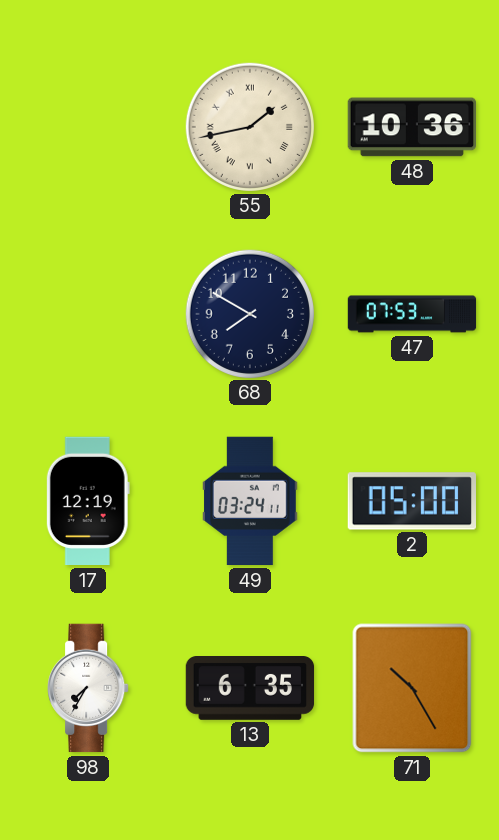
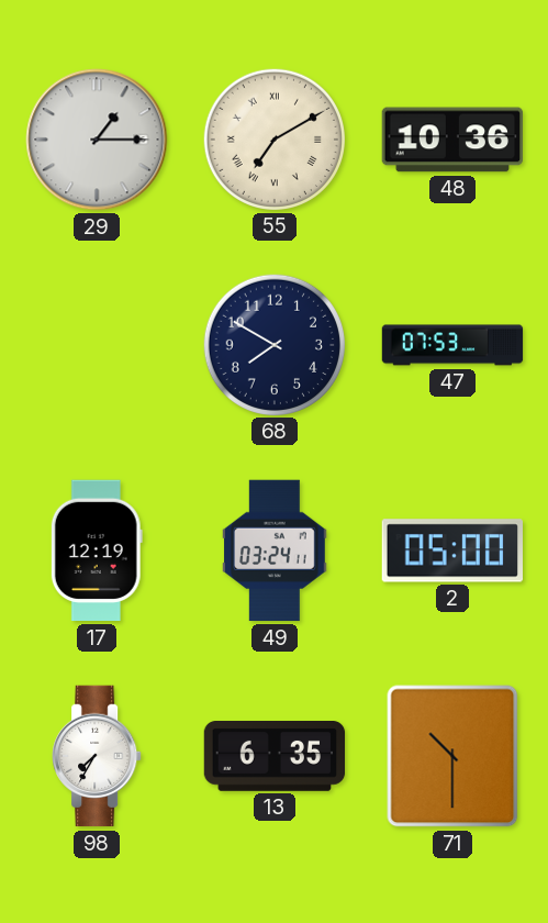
29: none -> 1:15 (97, 140)
55: 1:43 -> 7:10 (273, 138)
71: 10:25 -> 10:30 (452, 756)
